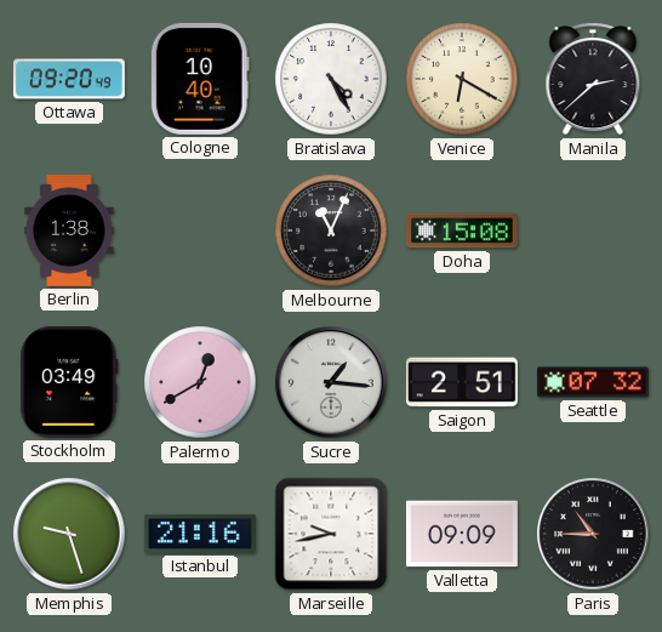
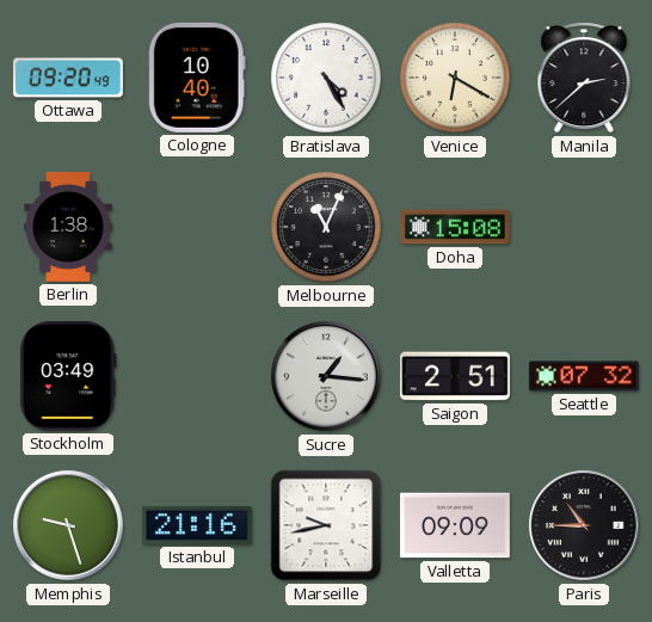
Palermo: 12:40 -> none (200, 382)
